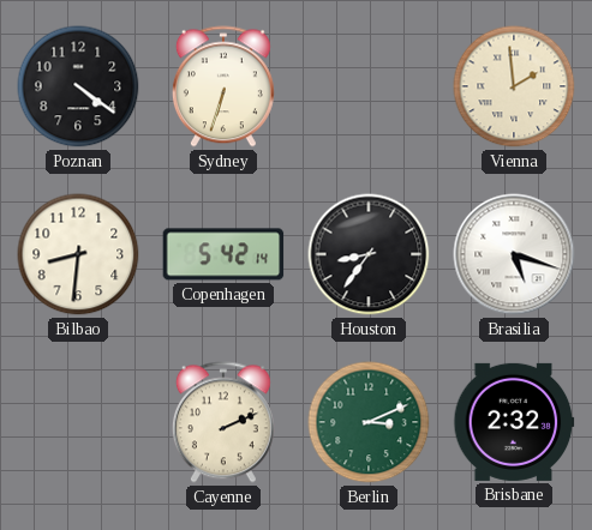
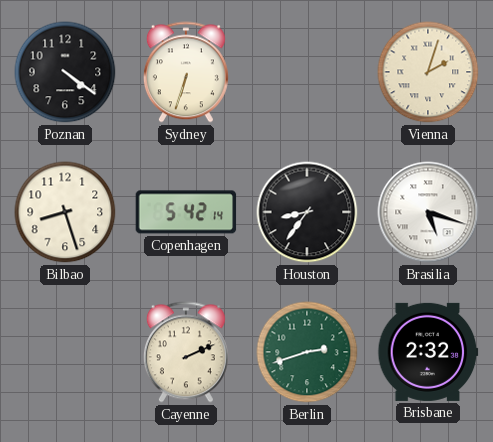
Vienna: 1:59 -> 2:03 (428, 72)
Bilbao: 8:31 -> 8:27 (65, 212)
Berlin: 3:11 -> 2:42 (307, 352)
